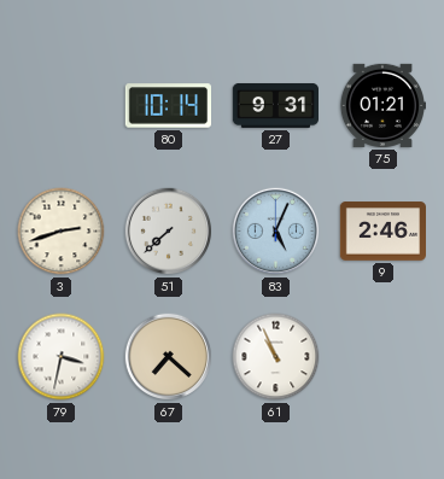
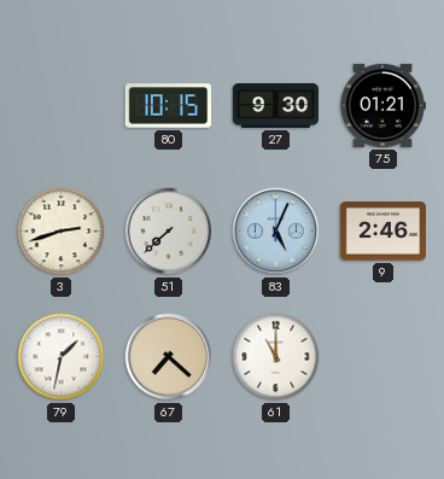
80: 10:14 -> 10:15 (168, 106)
27: 9:31 -> 9:30 (275, 105)
79: 3:32 -> 1:32 (62, 357)
61: 10:56 -> 11:00 (276, 357)
